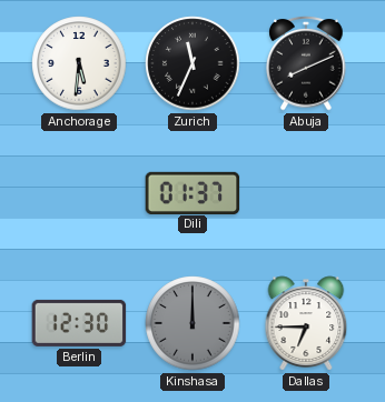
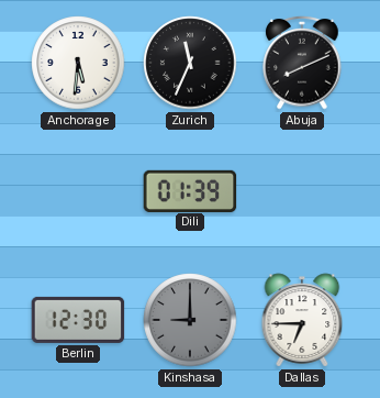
Dili: 01:37 -> 01:39 (190, 190)
Kinshasa: 12:00 -> 9:00 (190, 320)
